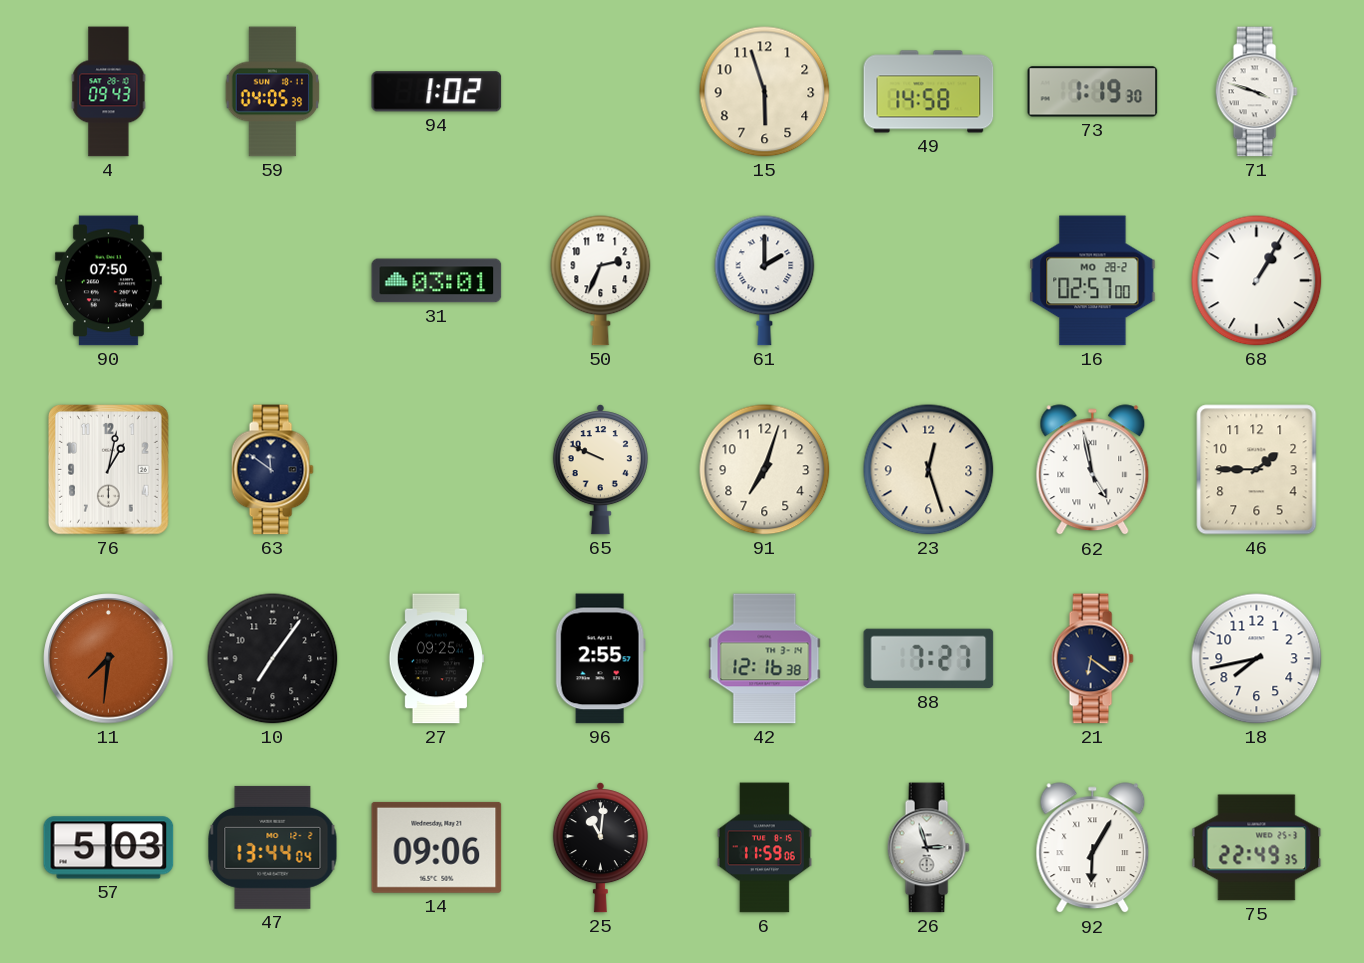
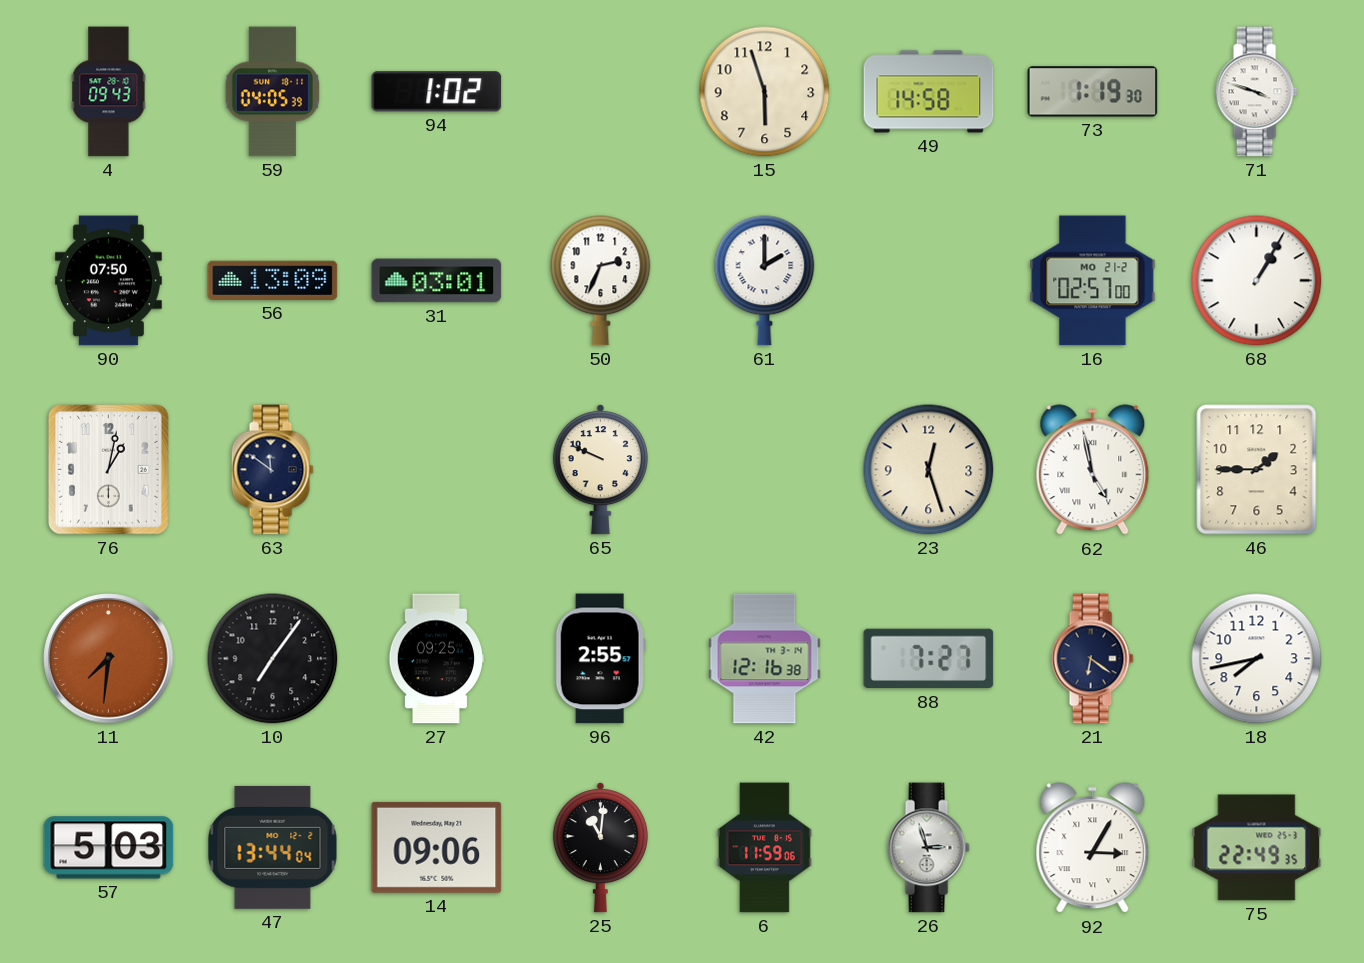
56: none -> 13:09 (273, 280)
16 date: MO 28-2 -> MO 21-2 (1093, 281)
91: 7:03 -> none (765, 470)
92: 6:05 -> 3:05 (1093, 848)
